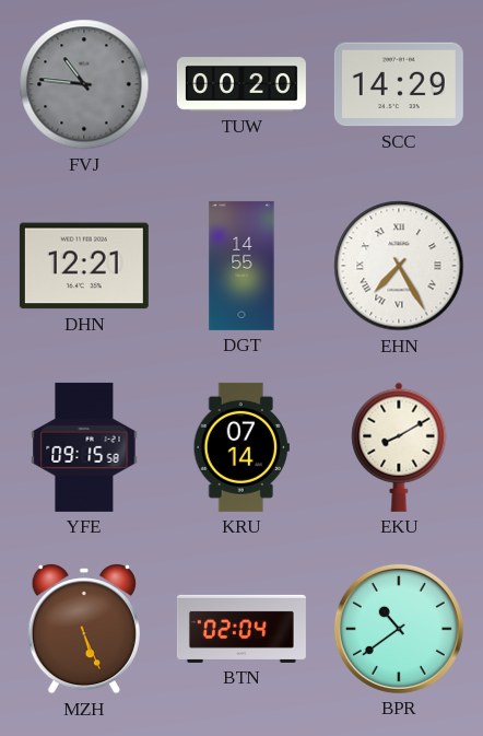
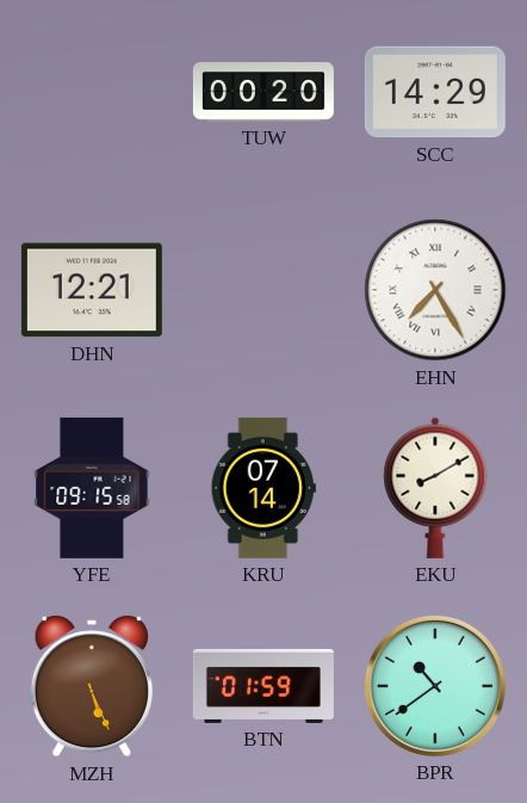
FVJ: 10:46 -> none (84, 84)
DGT: 14:55 -> none (241, 266)
BTN: 02:04 -> 01:59 (263, 686)
